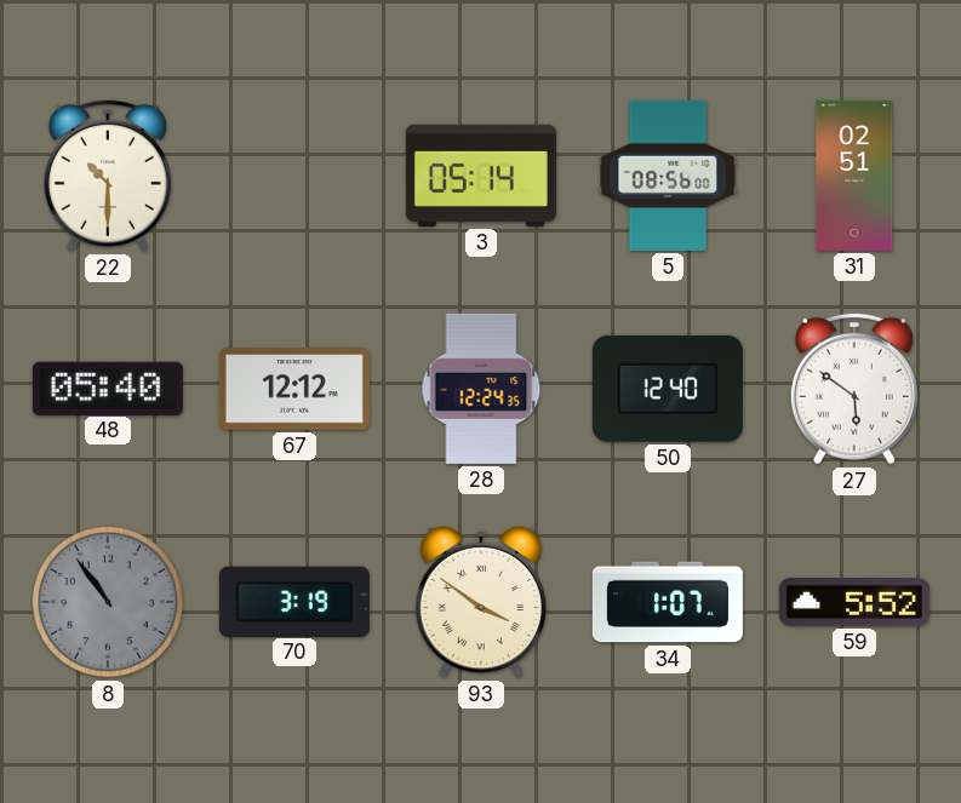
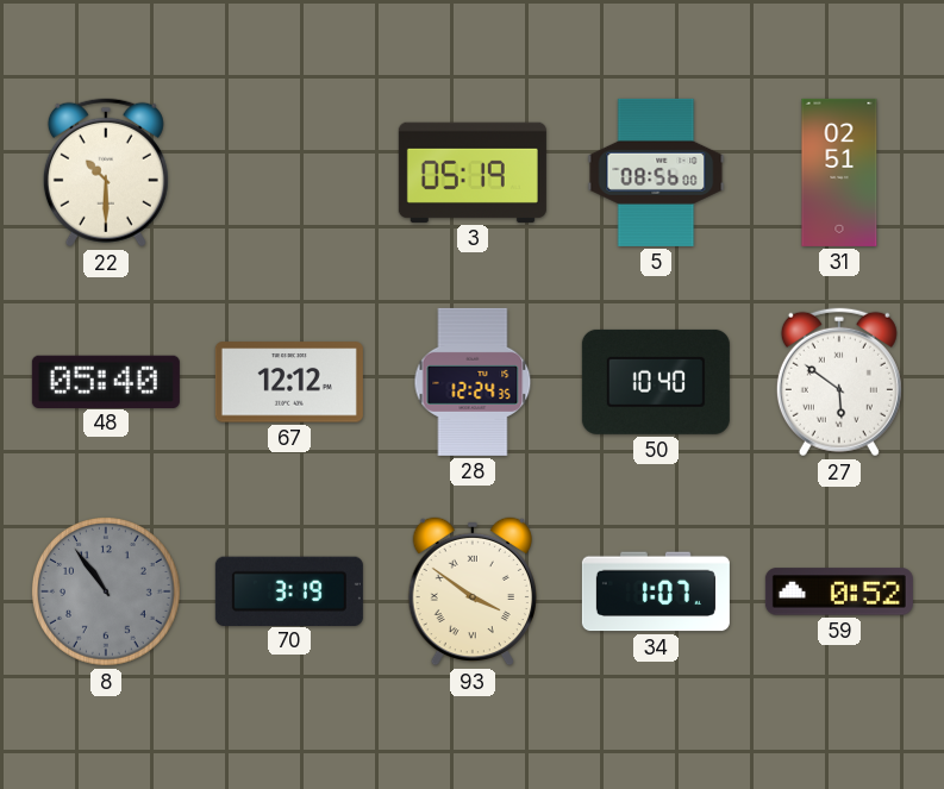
3: 05:14 -> 05:19 (473, 173)
50: 12:40 -> 10:40 (656, 382)
59: 5:52 -> 0:52 (839, 591)
